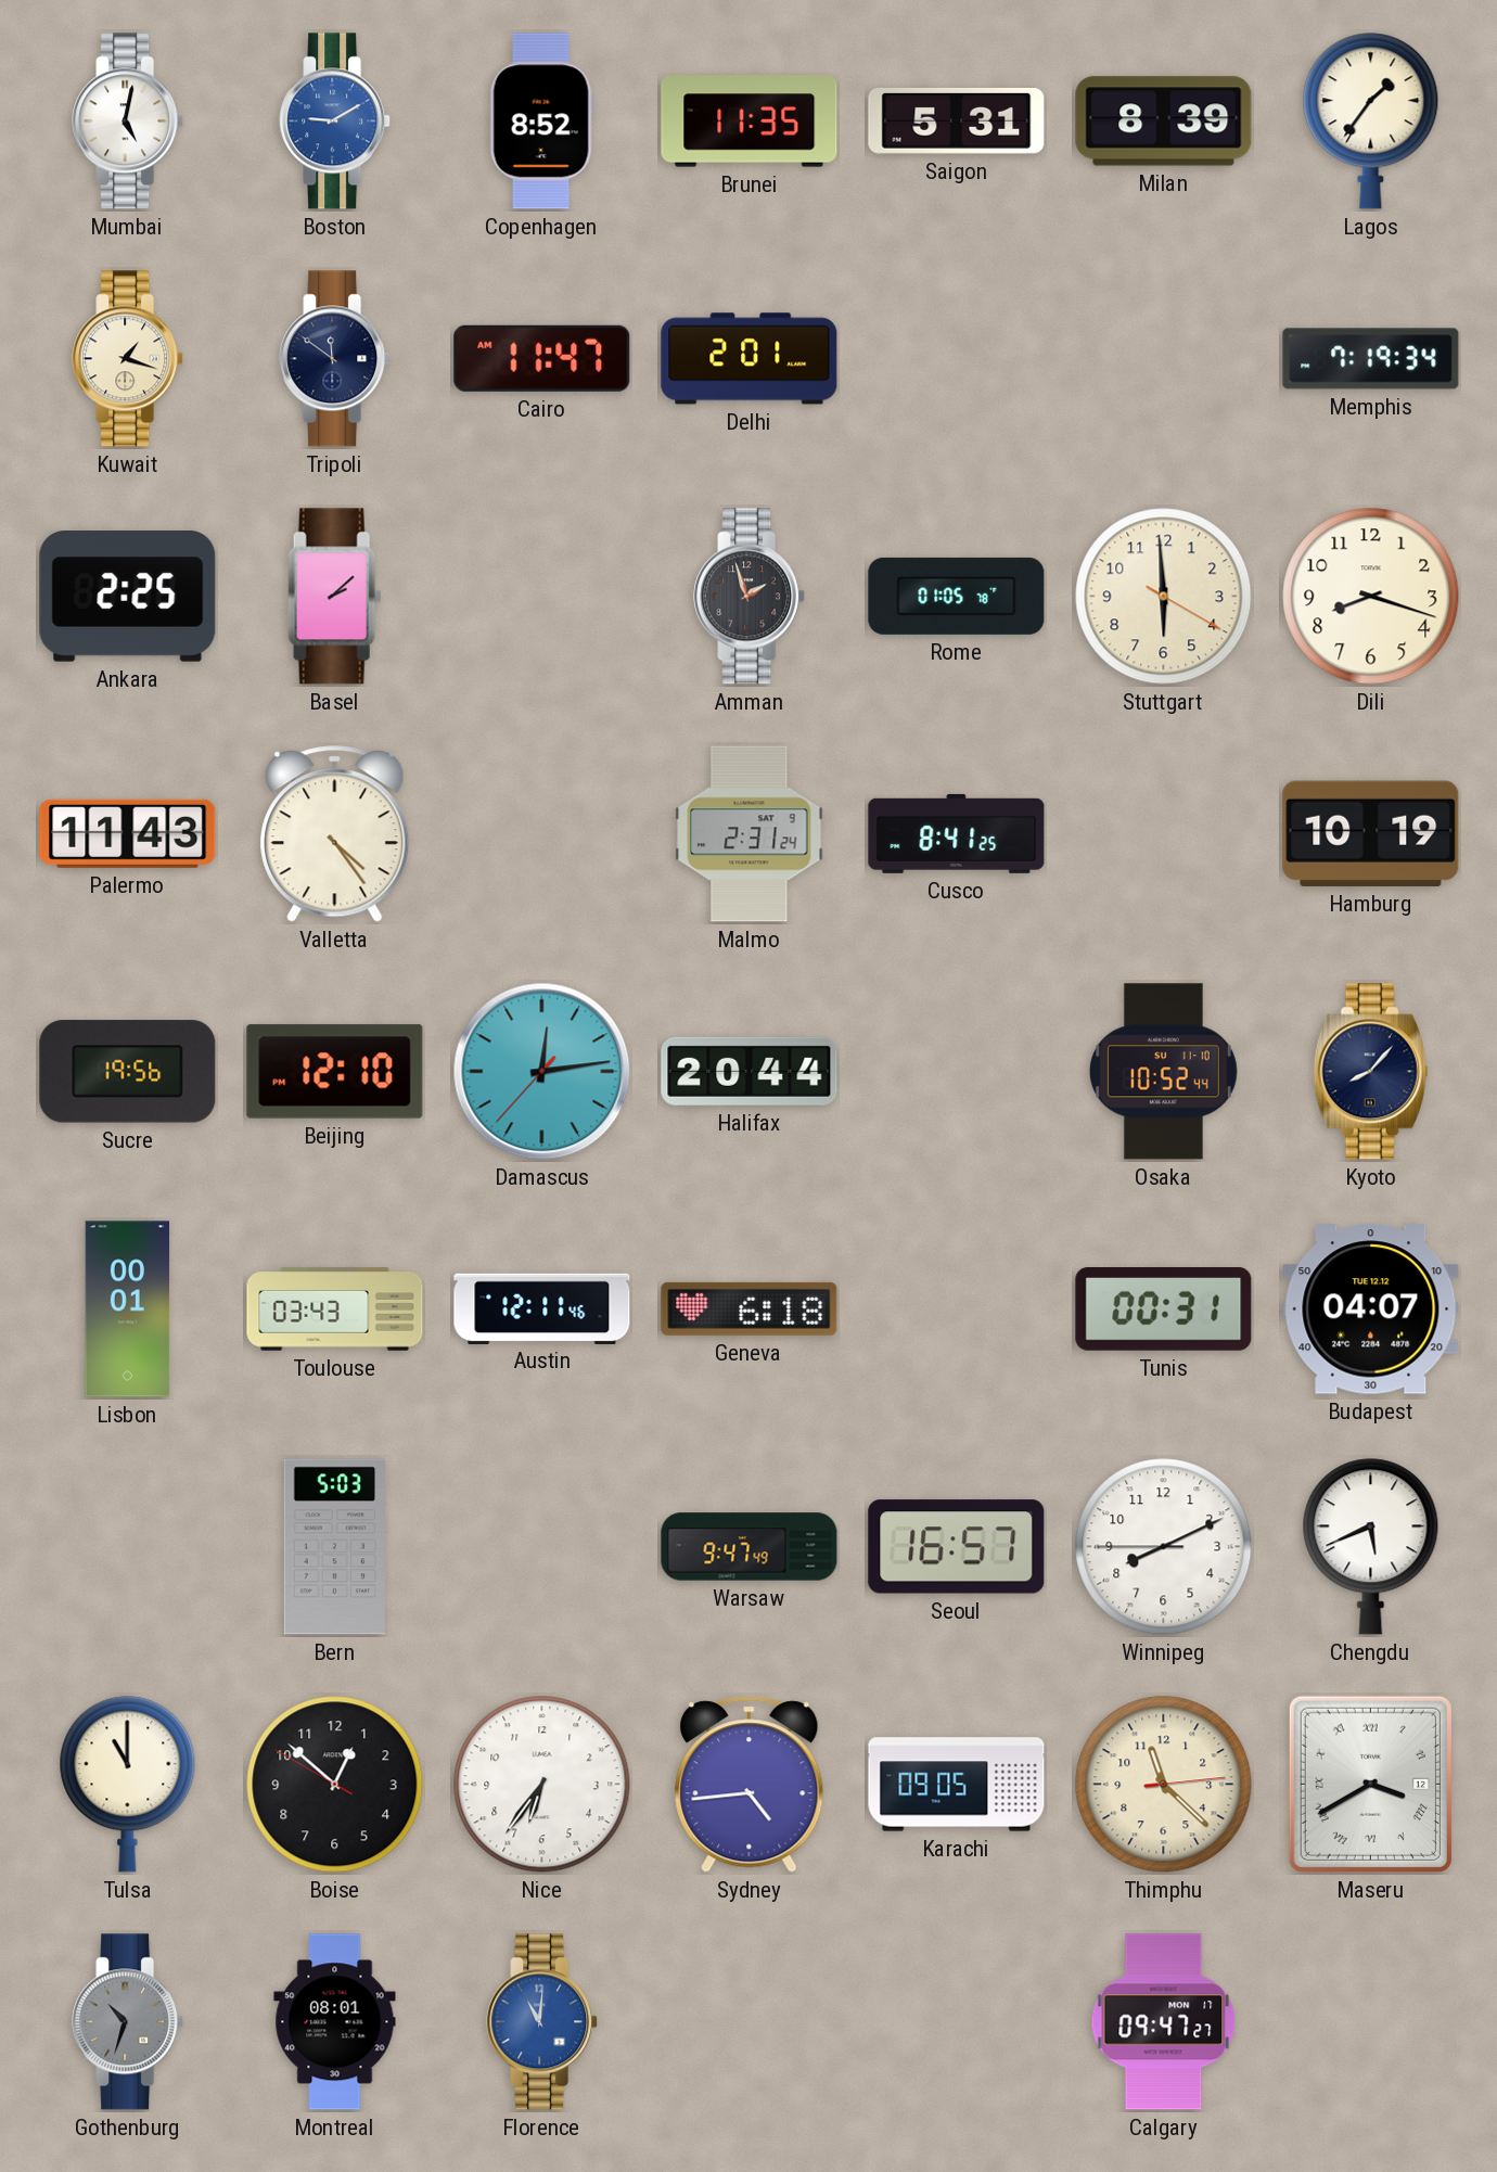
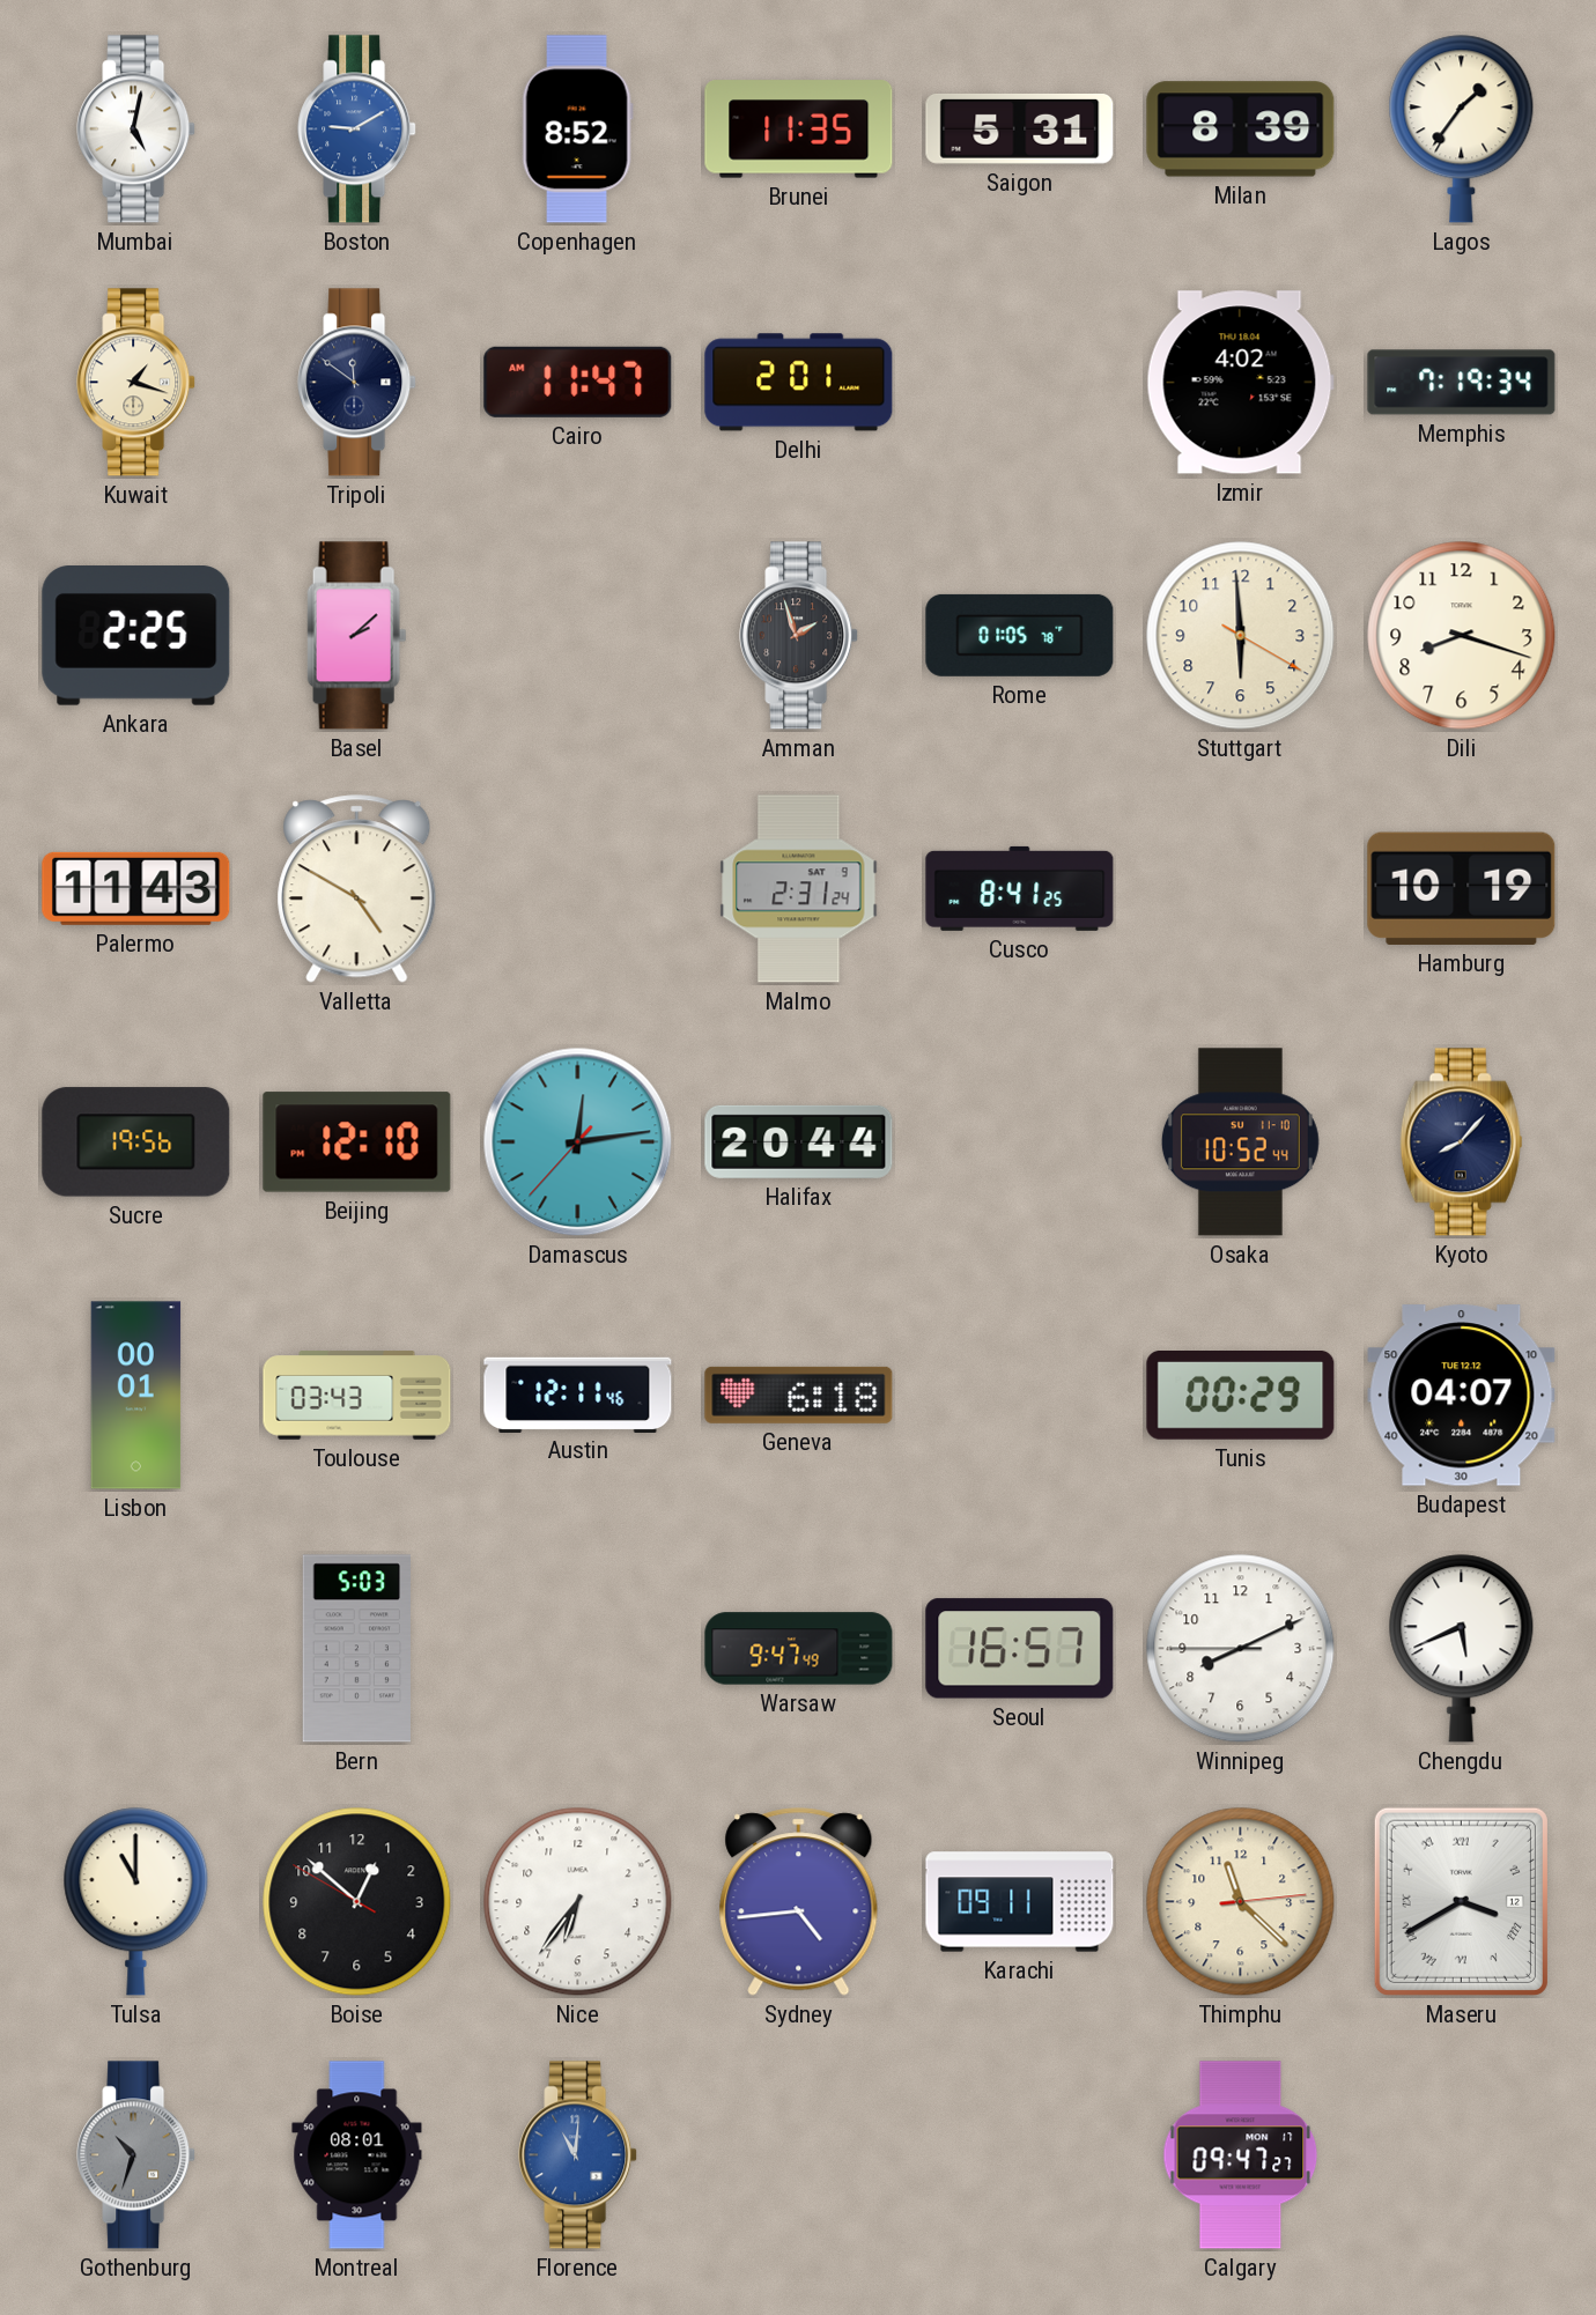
Izmir: none -> 4:02 (1240, 383)
Valletta: 4:24 -> 4:50 (357, 889)
Tunis: 00:31 -> 00:29 (1241, 1396)
Karachi: 09:05 -> 09:11 (1020, 1902)
